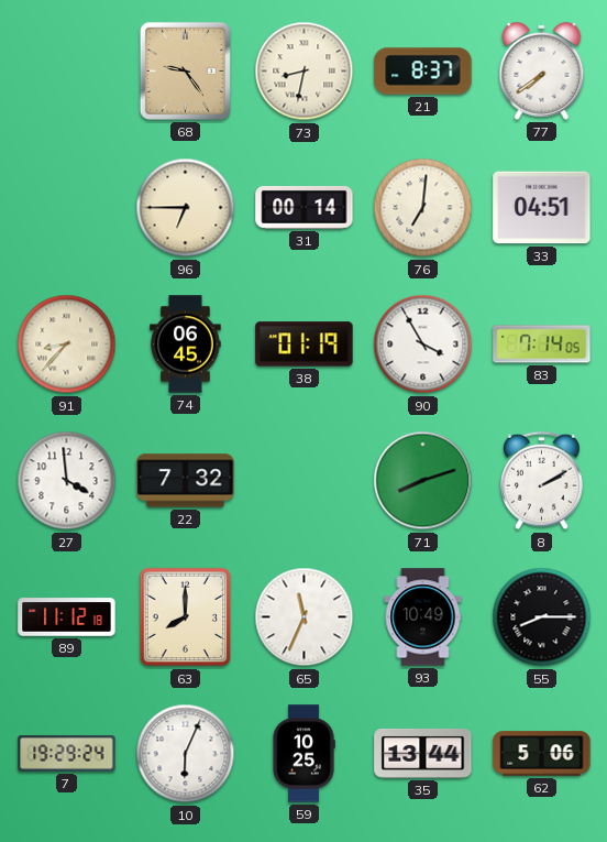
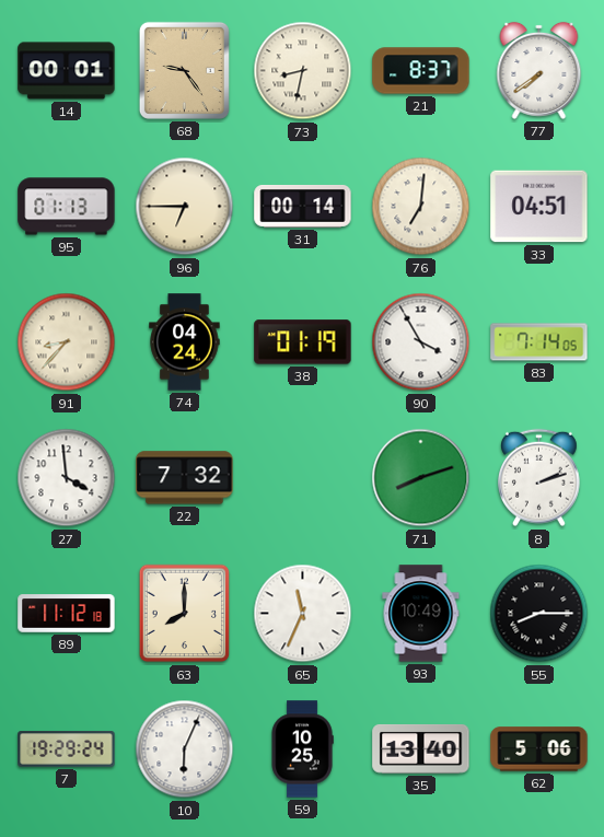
14: none -> 00:01 (67, 71)
95: none -> 01:13 (67, 207)
74: 06:45 -> 04:24 (185, 342)
8: 2:10 -> 2:12 (539, 478)
35: 13:44 -> 13:40 (421, 749)
